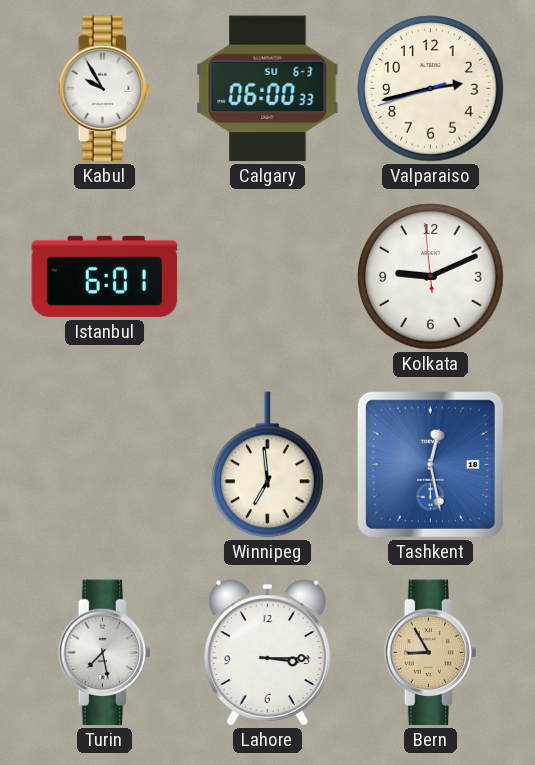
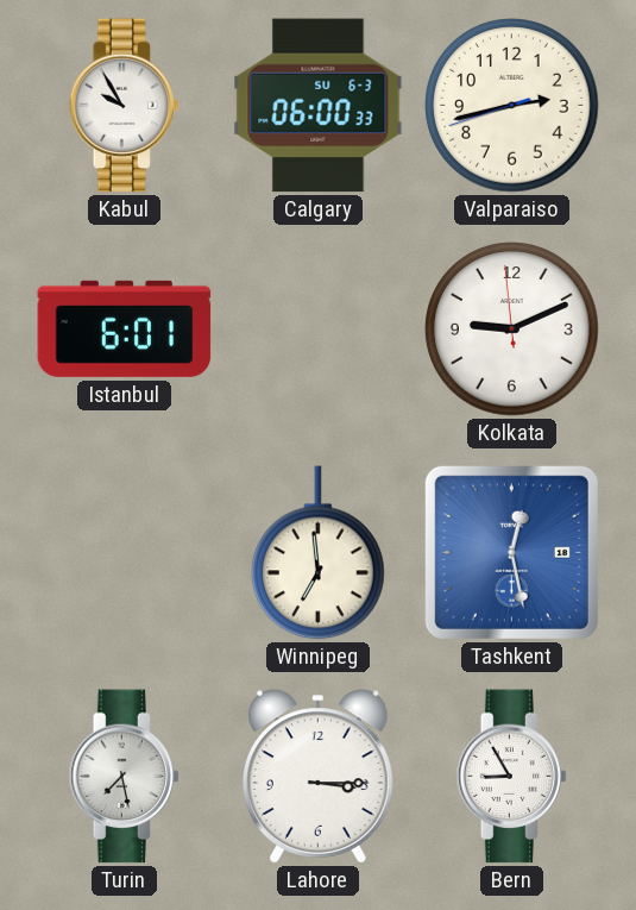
Bern dial: champagne -> white (512, 777)
